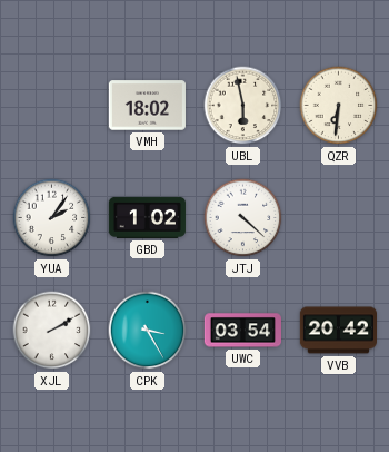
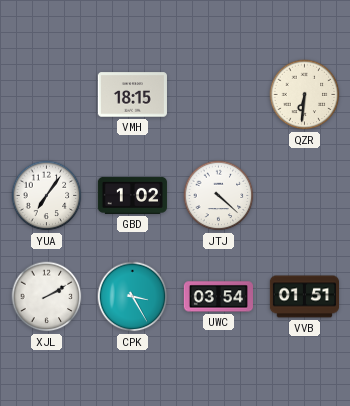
VMH: 18:02 -> 18:15 (132, 95)
UBL: 5:58 -> none (243, 106)
YUA: 2:06 -> 7:06 (47, 196)
VVB: 20:42 -> 01:51 (304, 297)
